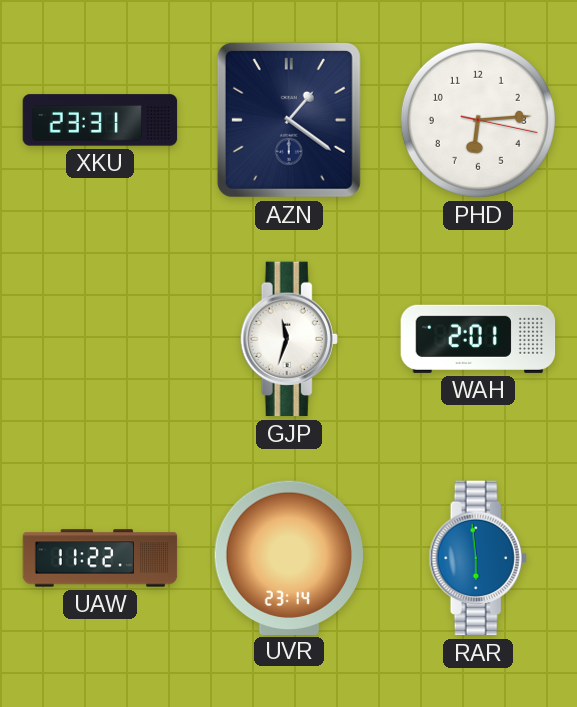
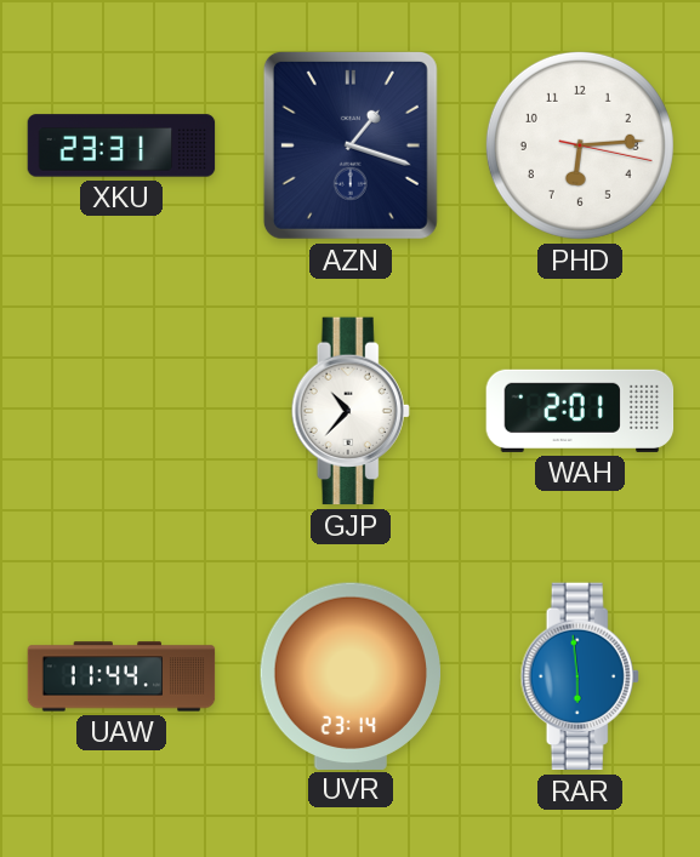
AZN: 1:21 -> 1:18 (351, 145)
GJP: 11:33 -> 10:37 (351, 411)
UAW: 11:22 -> 11:44 (121, 676)
